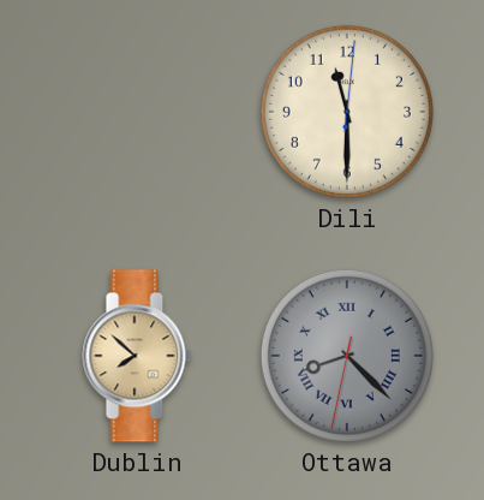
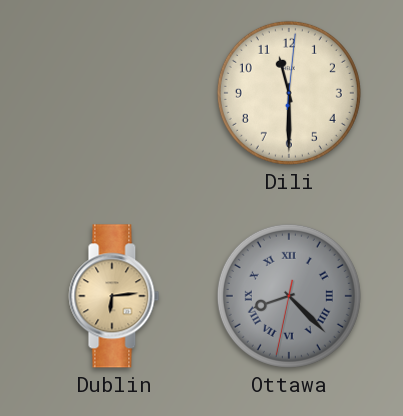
Dublin: 7:52 -> 6:14 (114, 296)
